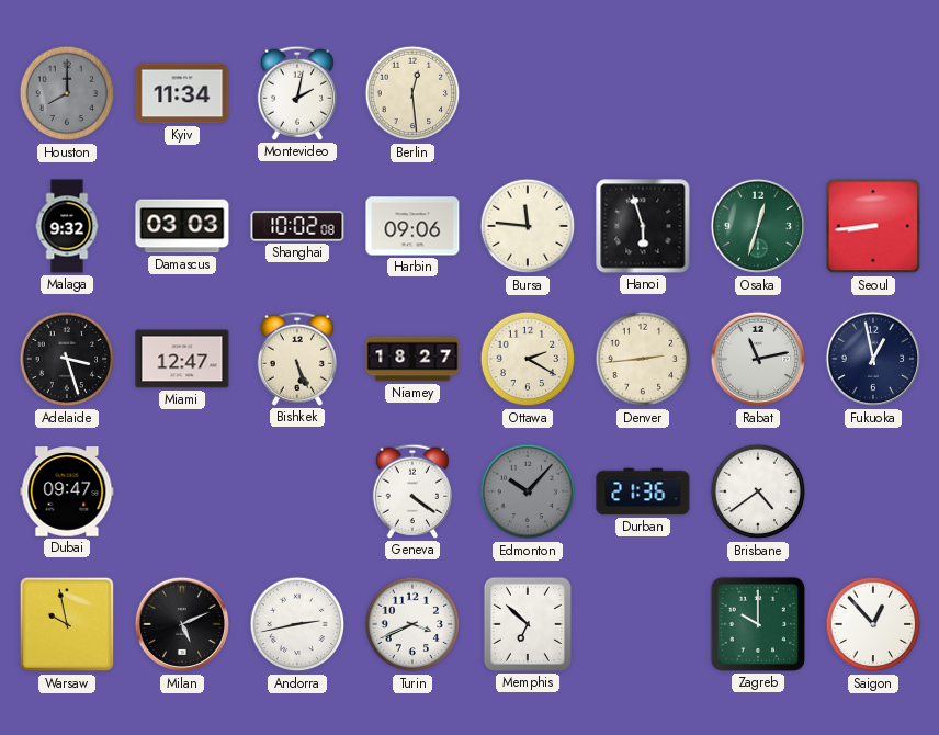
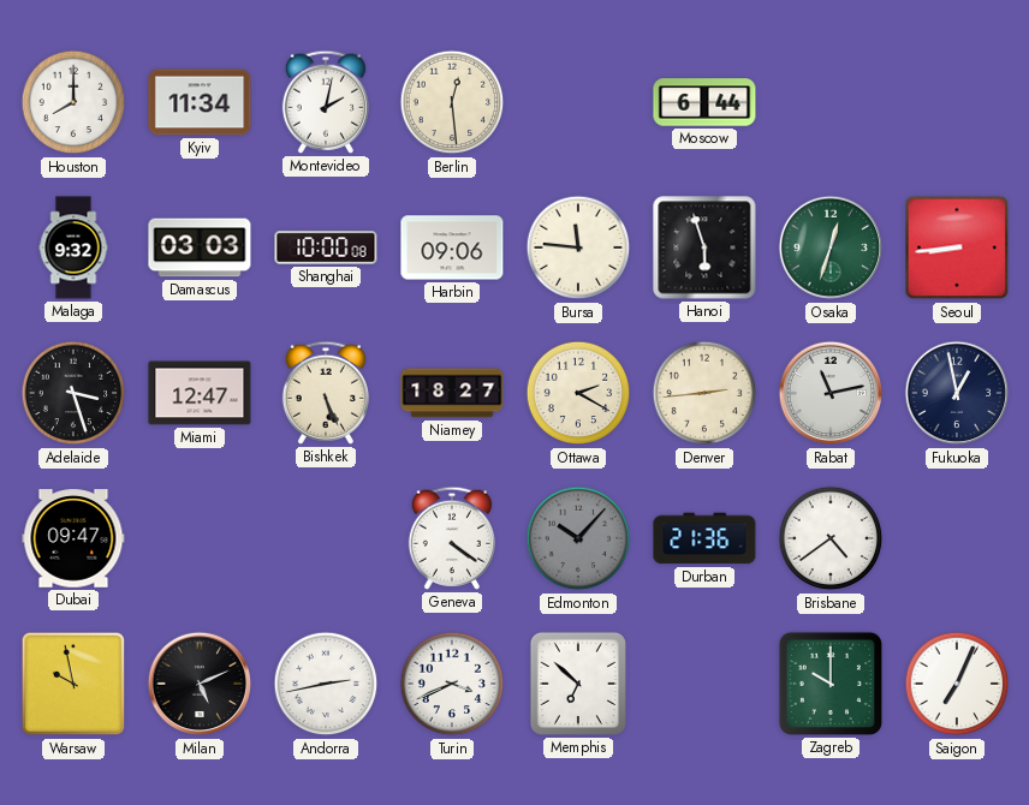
Houston dial: grey -> white (73, 102)
Moscow: none -> 6:44 (704, 102)
Shanghai: 10:02 -> 10:00 (326, 248)
Saigon: 12:53 -> 7:04 (957, 684)
